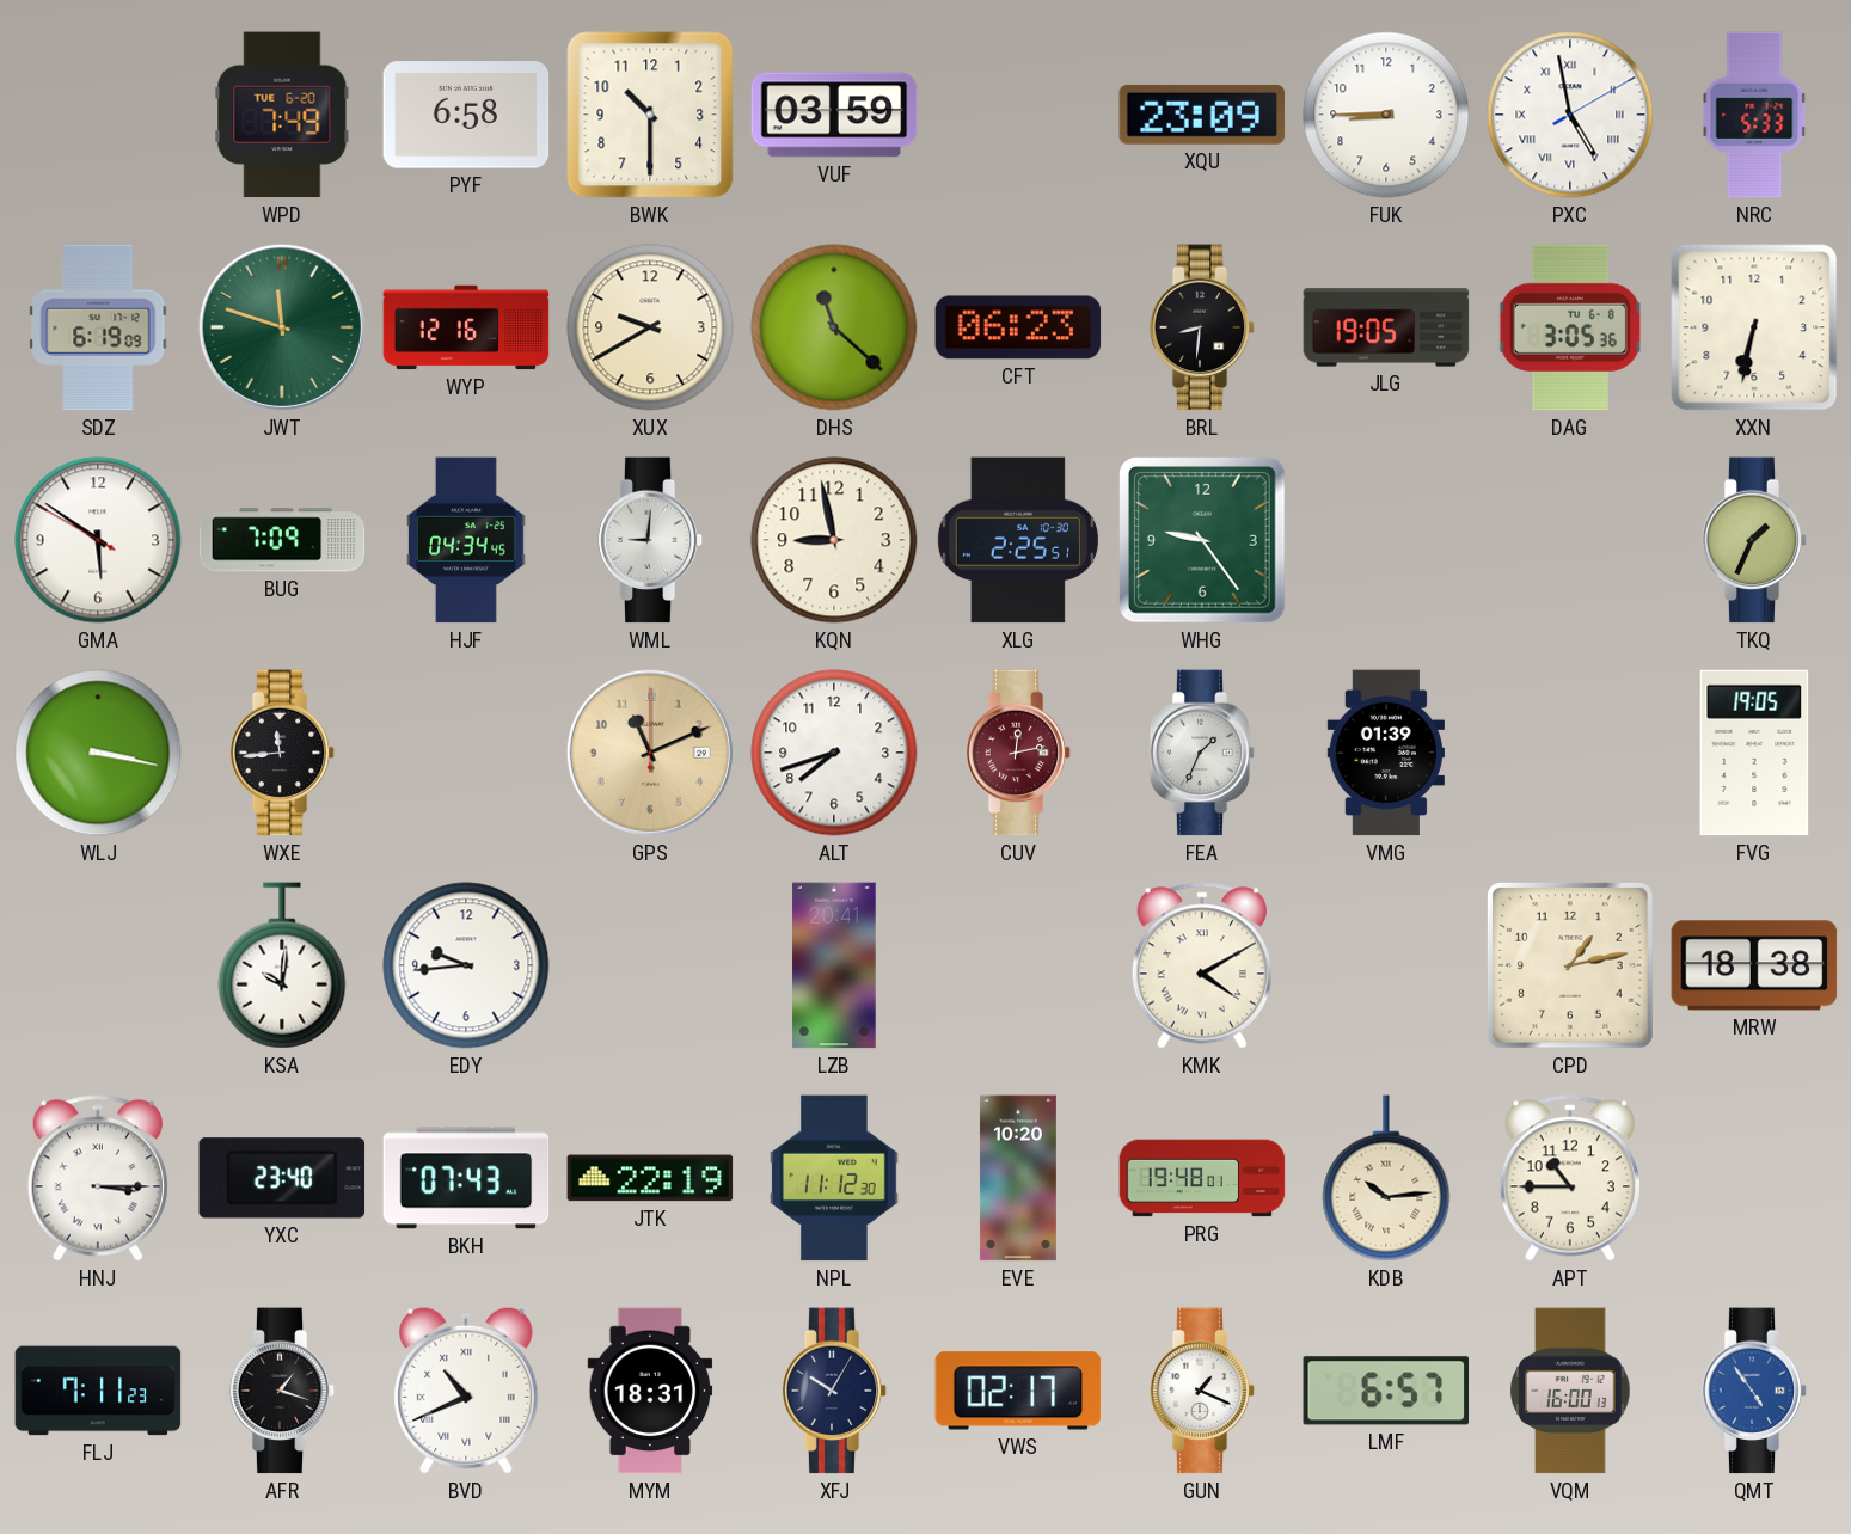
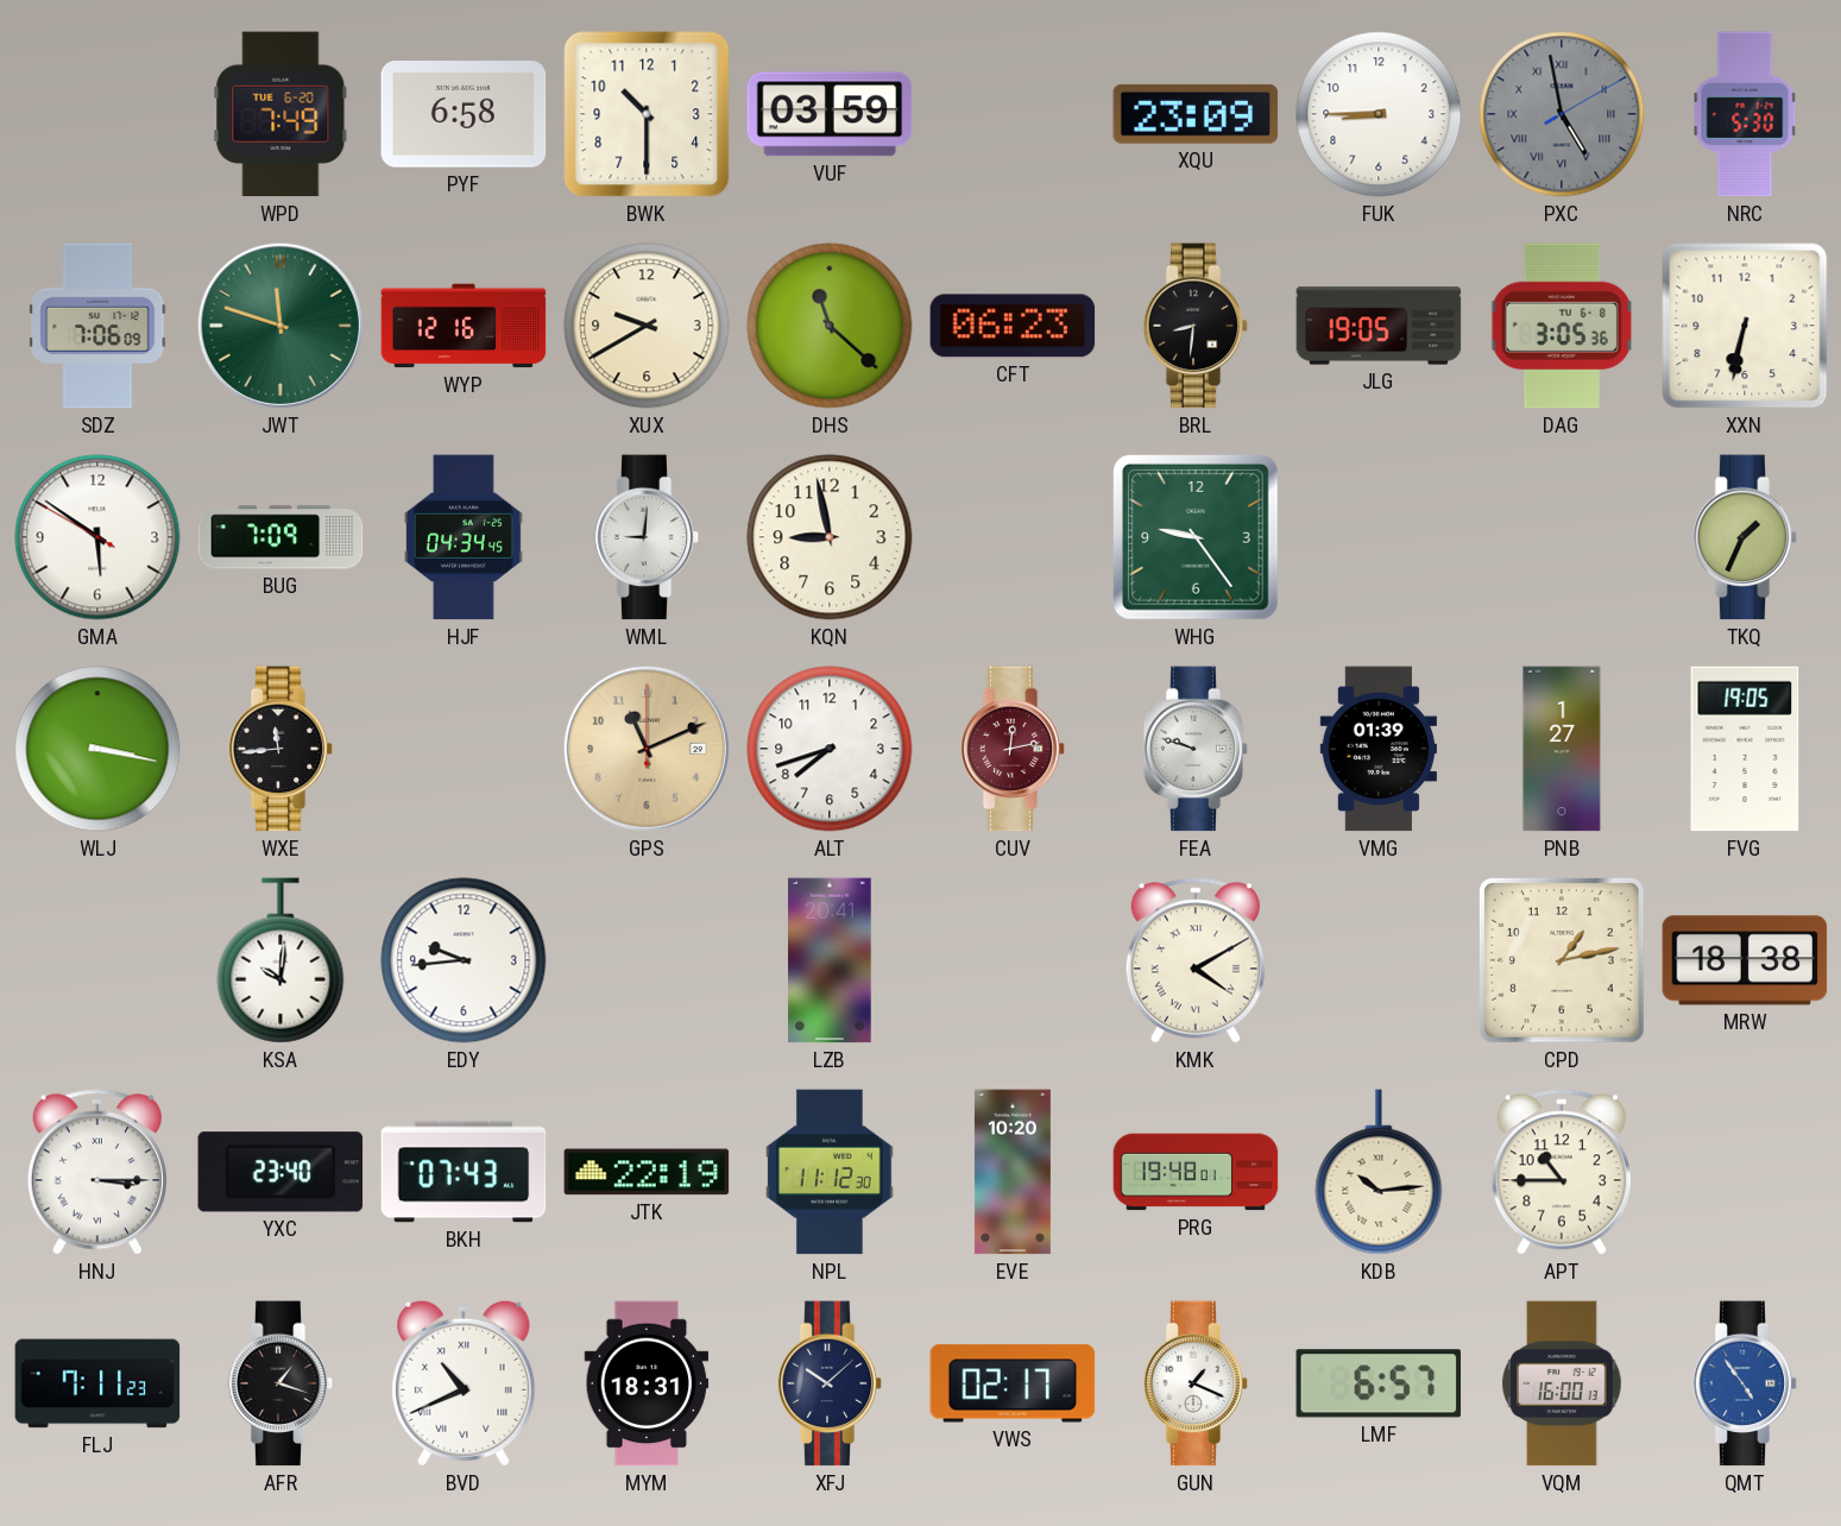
PXC dial: white -> grey (1562, 114)
NRC: 5:33 -> 5:30 (1745, 114)
SDZ: 6:19 -> 7:06 (97, 326)
XLG: 2:25 -> none (1018, 540)
FEA: 1:34 -> 9:48 (1196, 749)
PNB: none -> 1:27 (1562, 749)
XFJ: 10:05 -> 10:08 (830, 1383)
